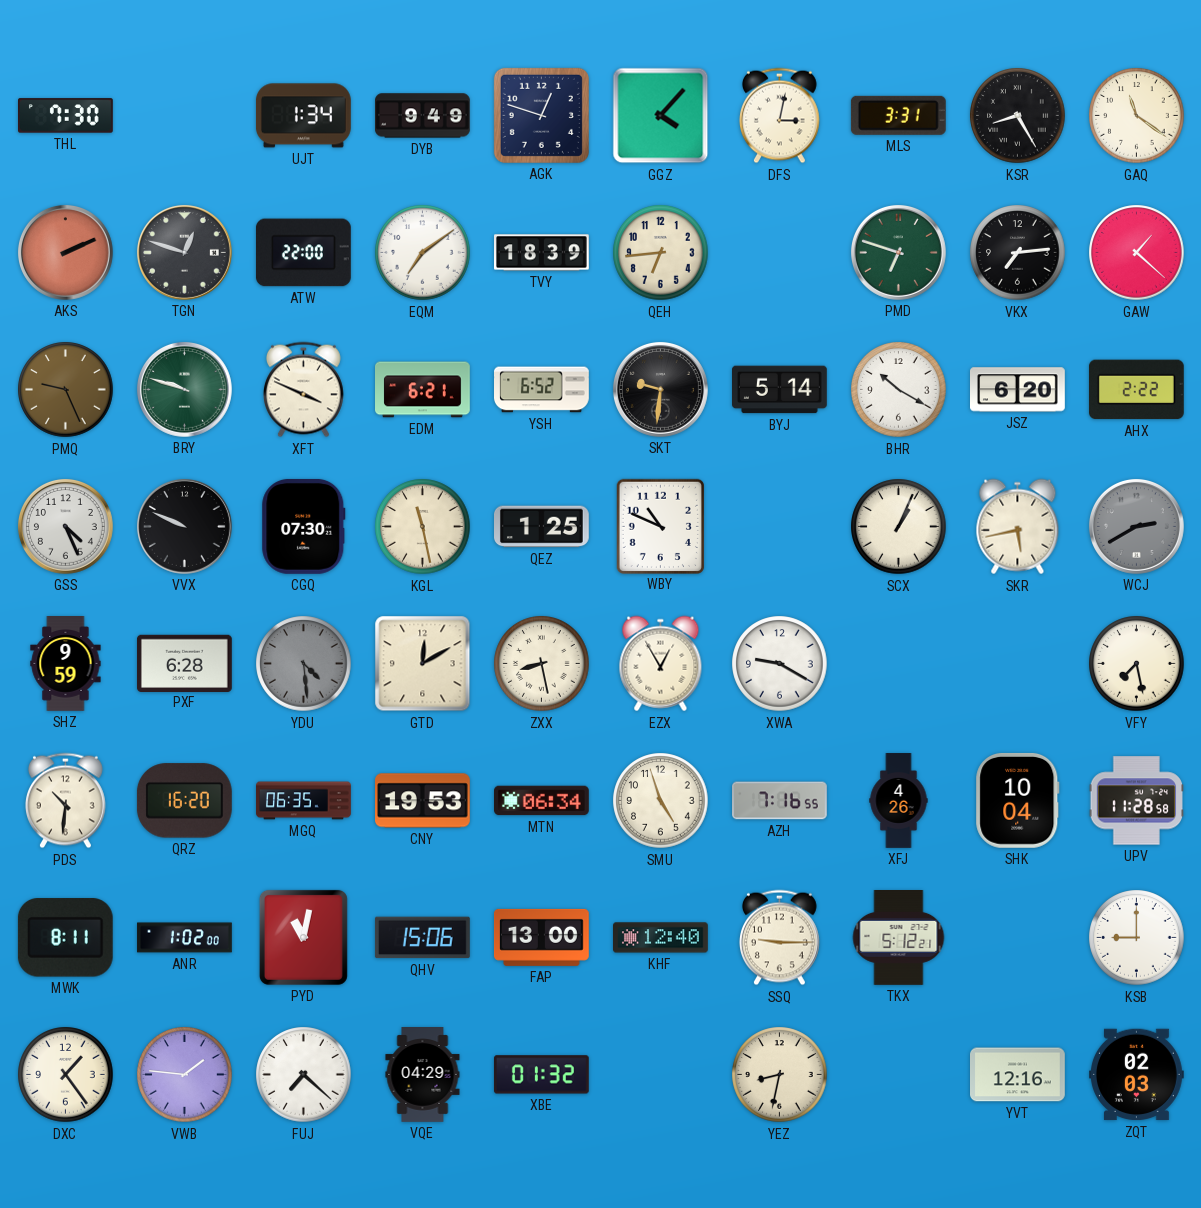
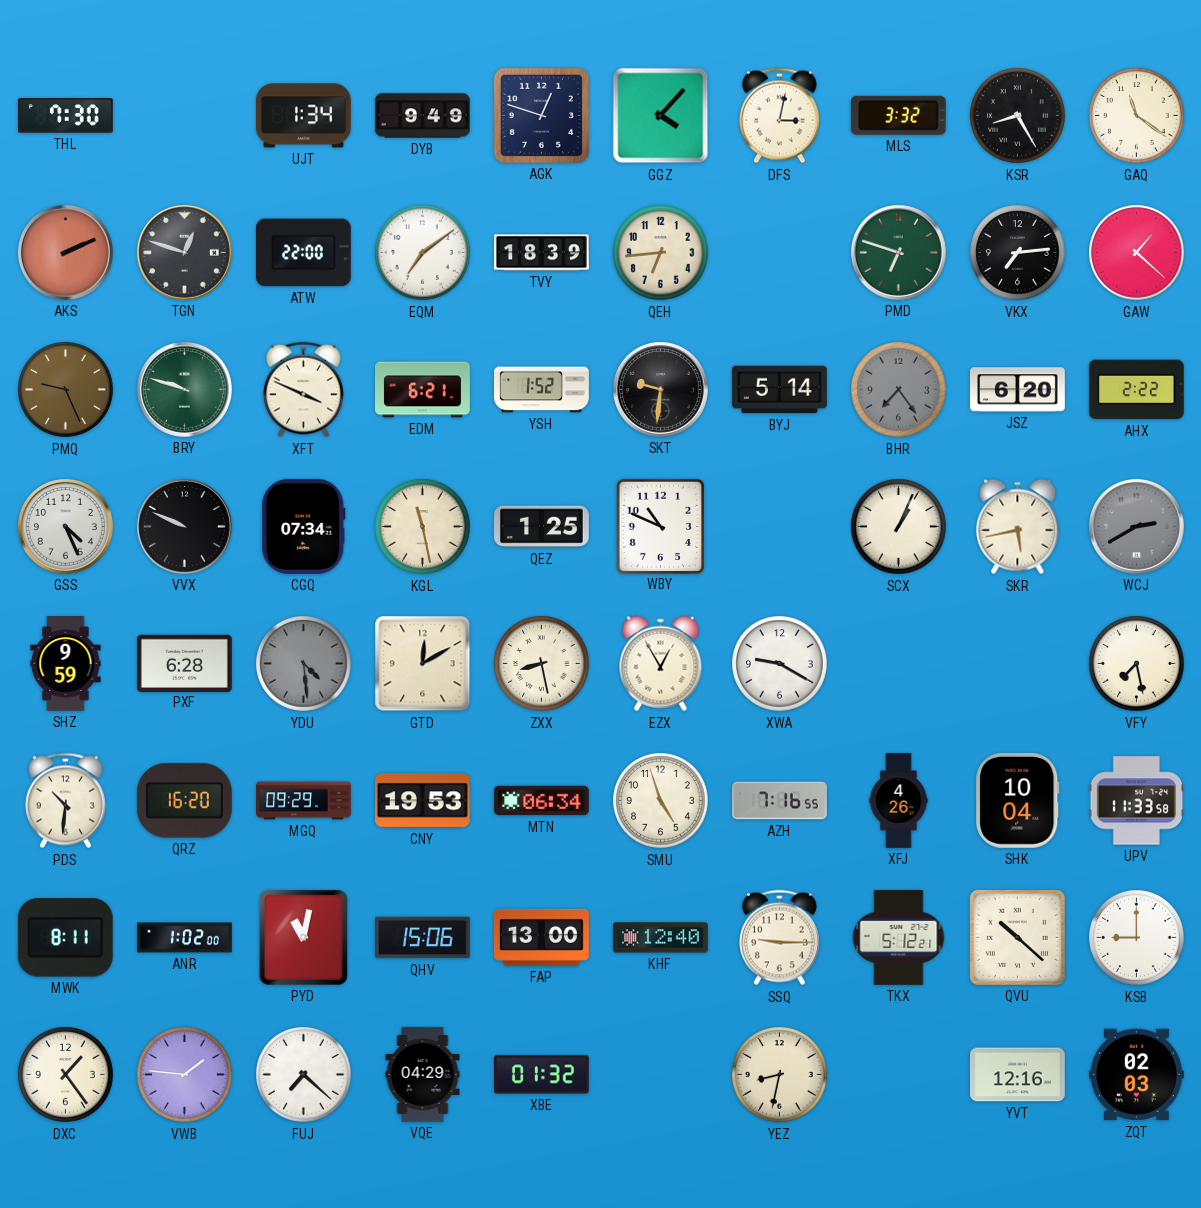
MLS: 3:31 -> 3:32 (898, 115)
YSH: 6:52 -> 1:52 (542, 390)
BHR: 10:20 -> 7:24 (899, 390)
BHR dial: white -> grey (899, 390)
CGQ: 07:30 -> 07:34 (304, 526)
MGQ: 06:35 -> 09:29 (304, 801)
UPV: 11:28 -> 11:33 (1136, 801)
QVU: none -> 10:22 (1017, 937)
